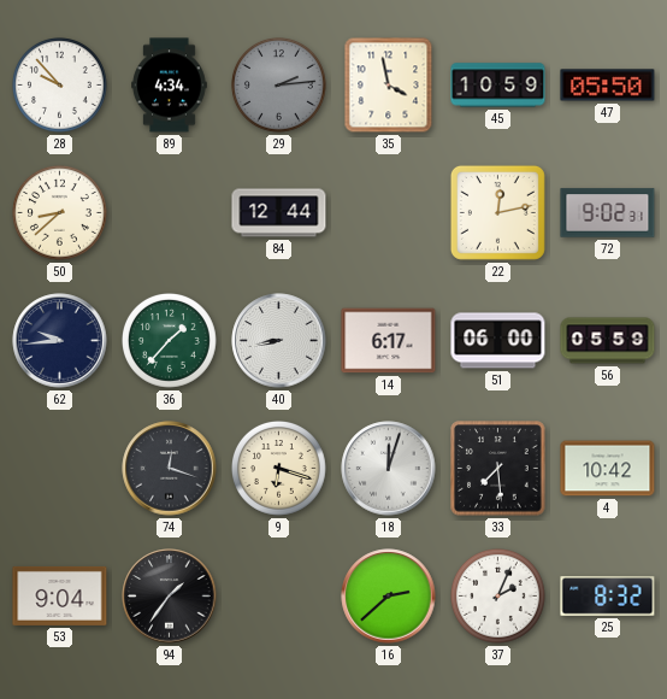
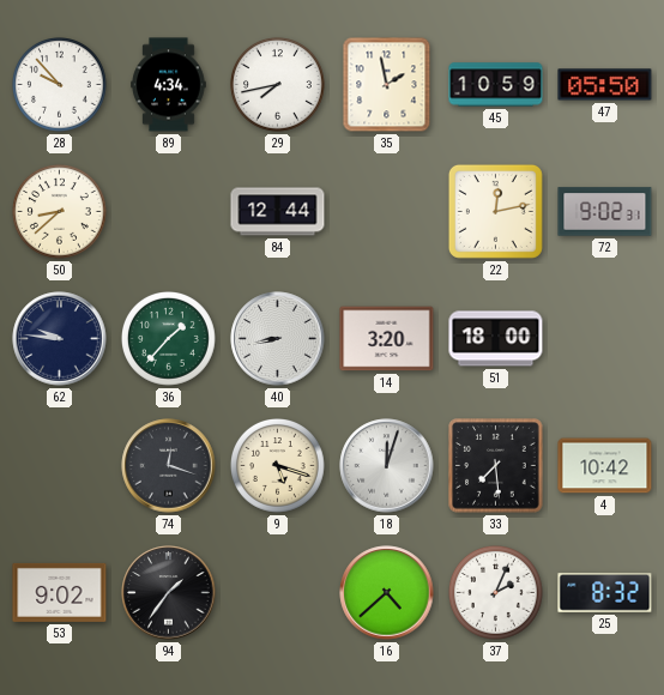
29: 2:14 -> 7:43 (278, 85)
29 dial: grey -> white (278, 85)
35: 3:58 -> 1:58 (387, 85)
62: 9:44 -> 9:46 (60, 339)
14: 6:17 -> 3:20 (387, 339)
51: 06:00 -> 18:00 (496, 339)
56: 05:59 -> none (608, 341)
9: 6:18 -> 5:18 (278, 466)
53: 9:04 -> 9:02 (60, 592)
16: 2:38 -> 4:38 (387, 593)
